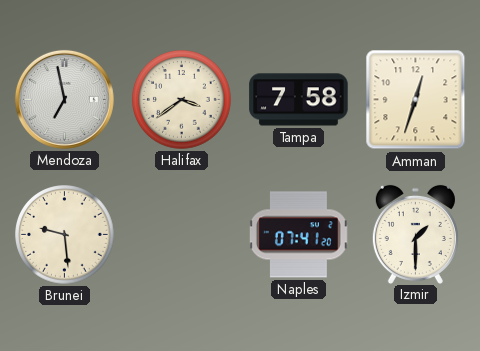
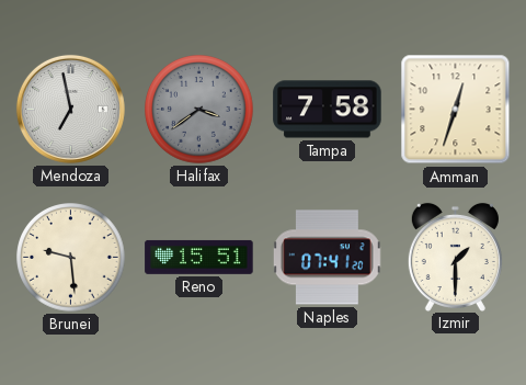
Halifax dial: cream -> grey (199, 110)
Reno: none -> 15:51 (199, 257)
